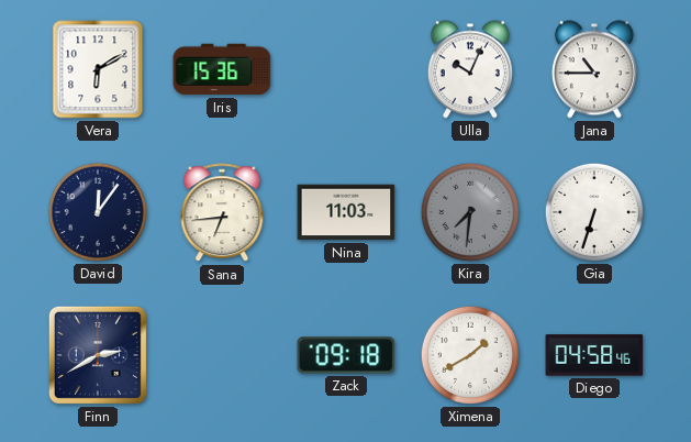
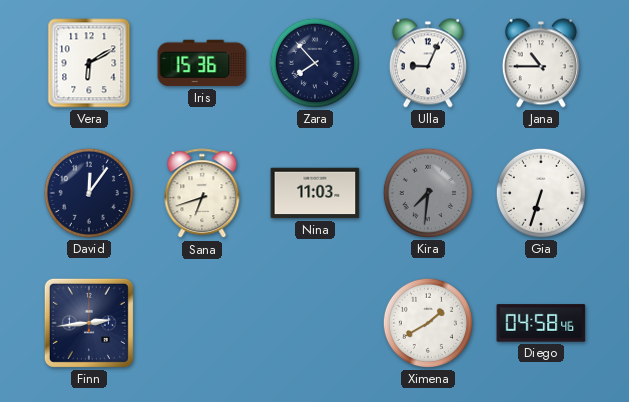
Zara: none -> 7:53 (315, 63)
Ulla: 10:04 -> 9:04 (428, 63)
Sana: 6:44 -> 6:42 (202, 194)
Finn: 2:40 -> 2:44 (89, 323)
Zack: 09:18 -> none (346, 355)
